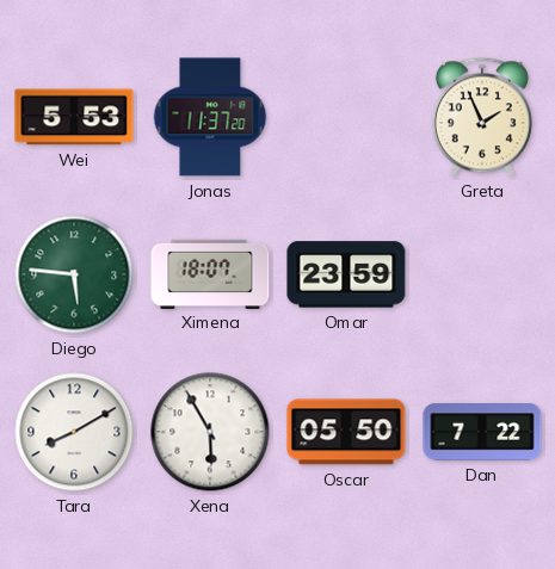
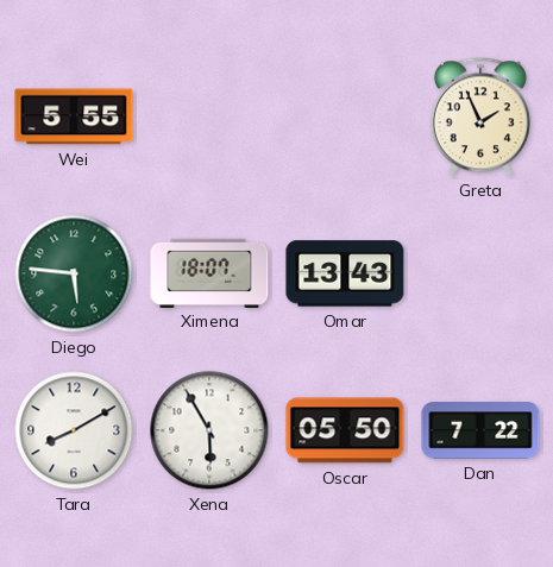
Wei: 5:53 -> 5:55 (74, 116)
Jonas: 11:37 -> none (210, 117)
Omar: 23:59 -> 13:43 (345, 273)
